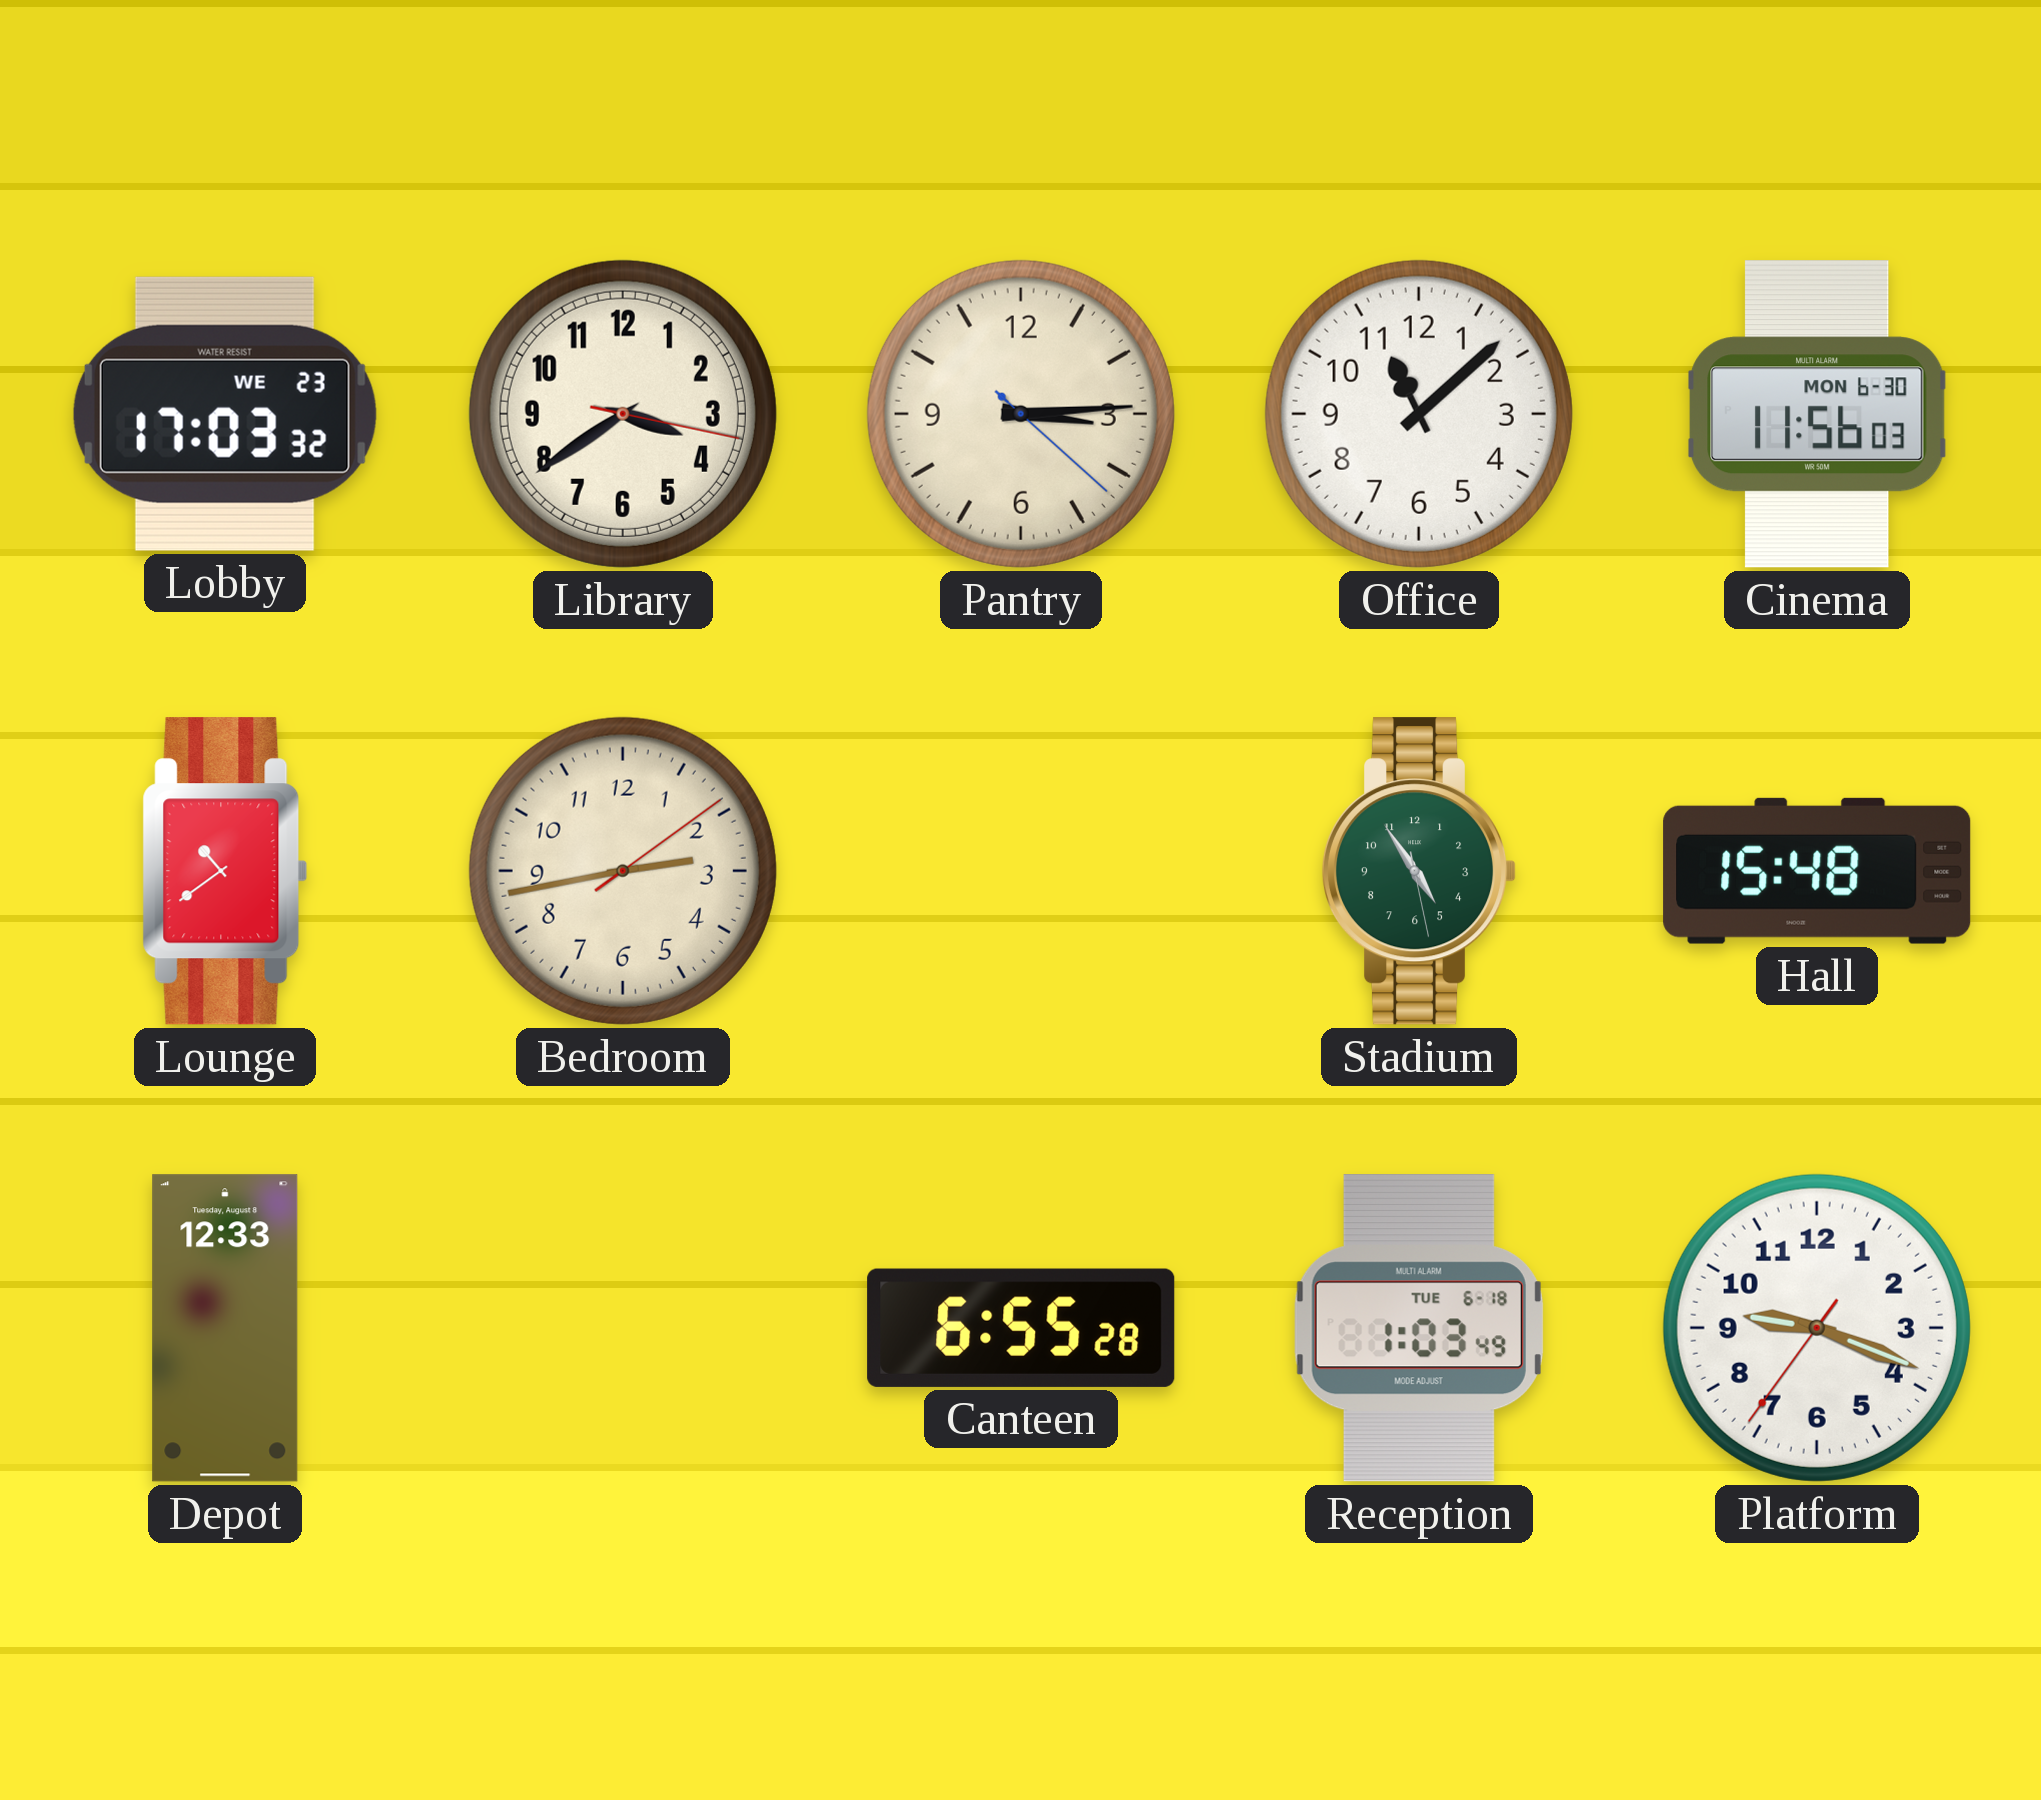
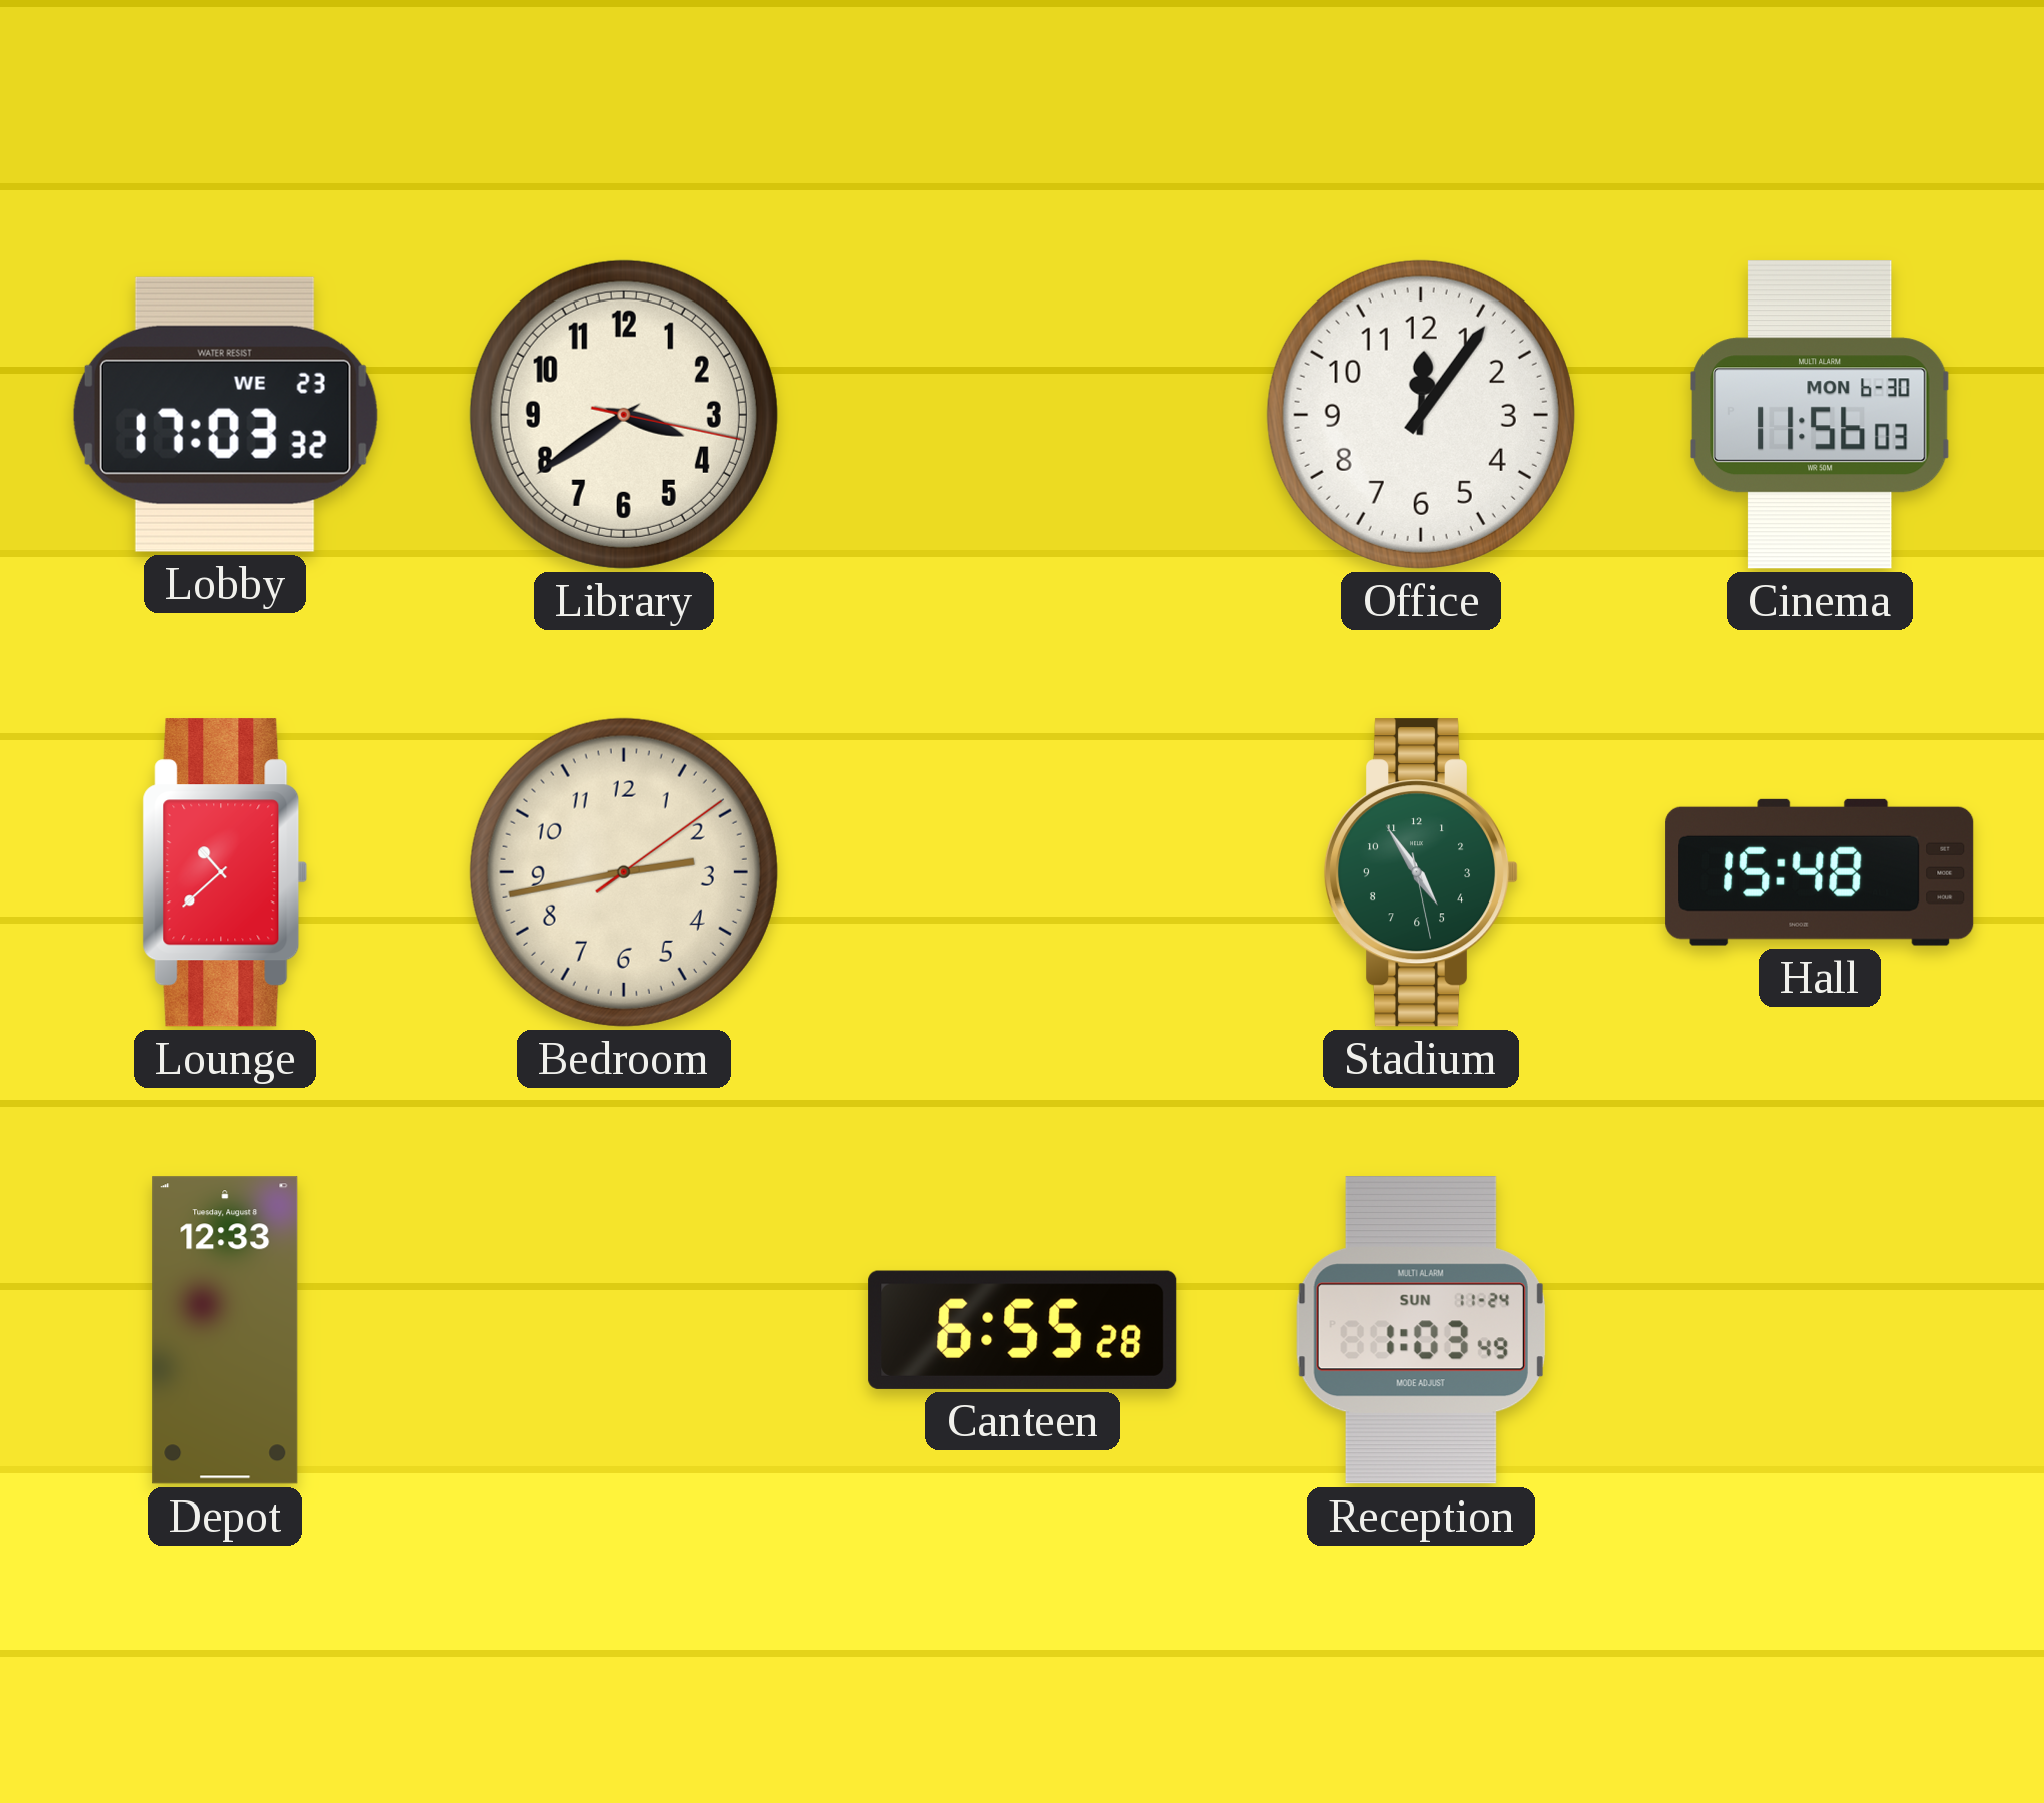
Pantry: 3:14 -> none (1021, 414)
Office: 11:08 -> 12:06 (1421, 415)
Lounge: 10:39 -> 10:38 (225, 872)
Reception date: TUE 6-18 -> SUN 11-24 (1421, 1330)
Platform: 9:18 -> none (1817, 1328)
